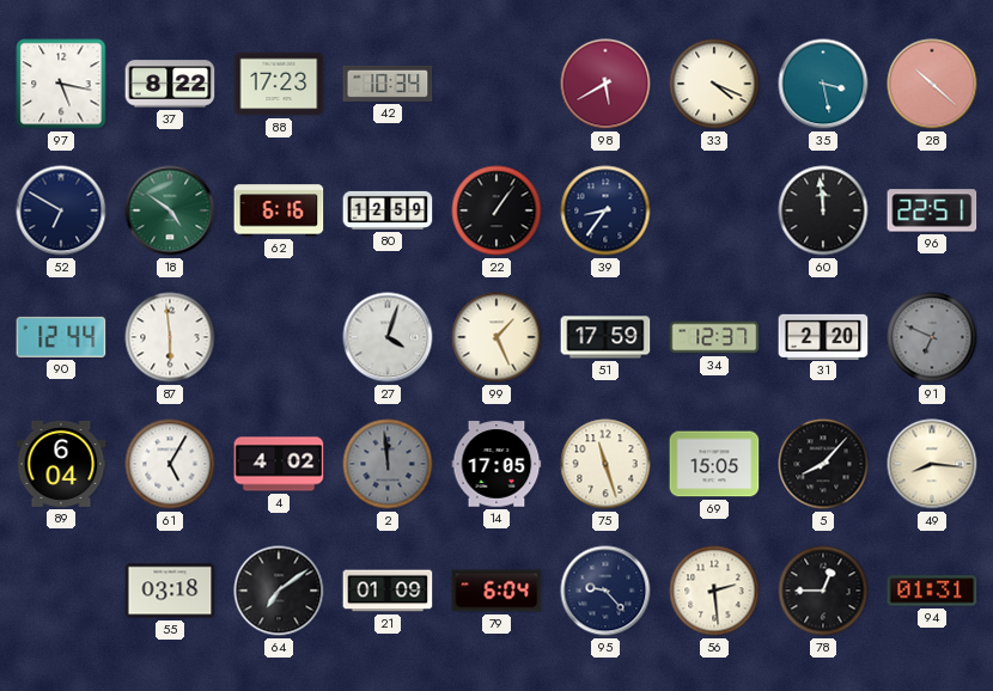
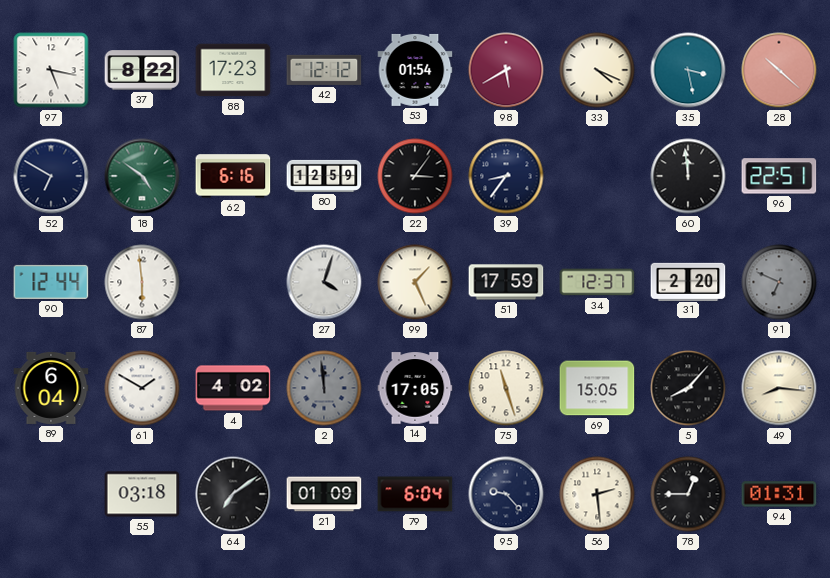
42: 10:34 -> 12:12 (324, 70)
53: none -> 01:54 (415, 70)
22: 1:06 -> 3:06 (415, 176)
61: 5:05 -> 1:50 (142, 388)
